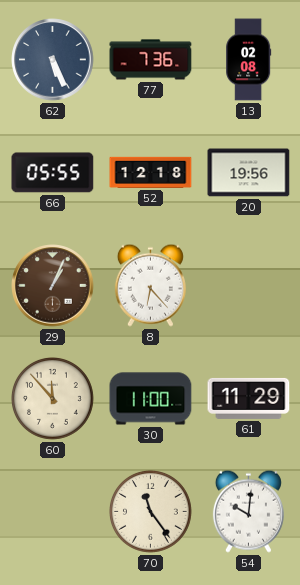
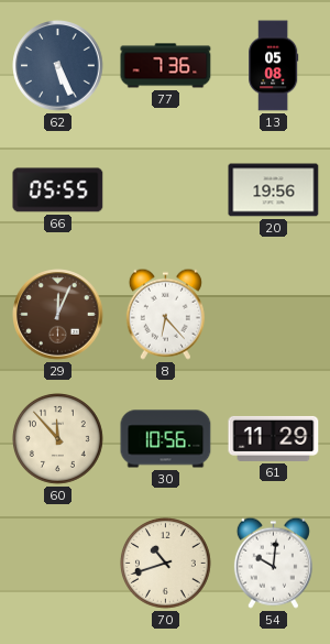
13: 02:08 -> 05:08 (274, 66)
52: 12:18 -> none (151, 172)
29: 1:04 -> 12:04 (58, 315)
30: 11:00 -> 10:56 (166, 439)
70: 11:24 -> 10:42 (166, 564)
